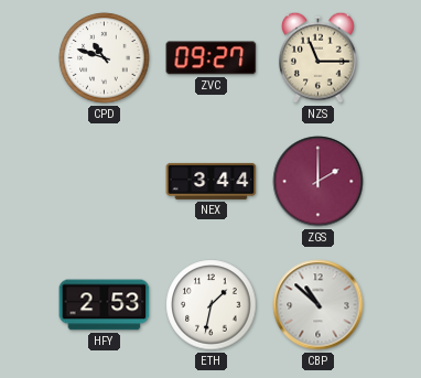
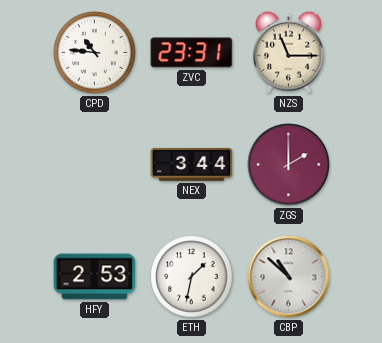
CPD: 10:48 -> 10:46 (95, 53)
ZVC: 09:27 -> 23:31 (192, 53)
